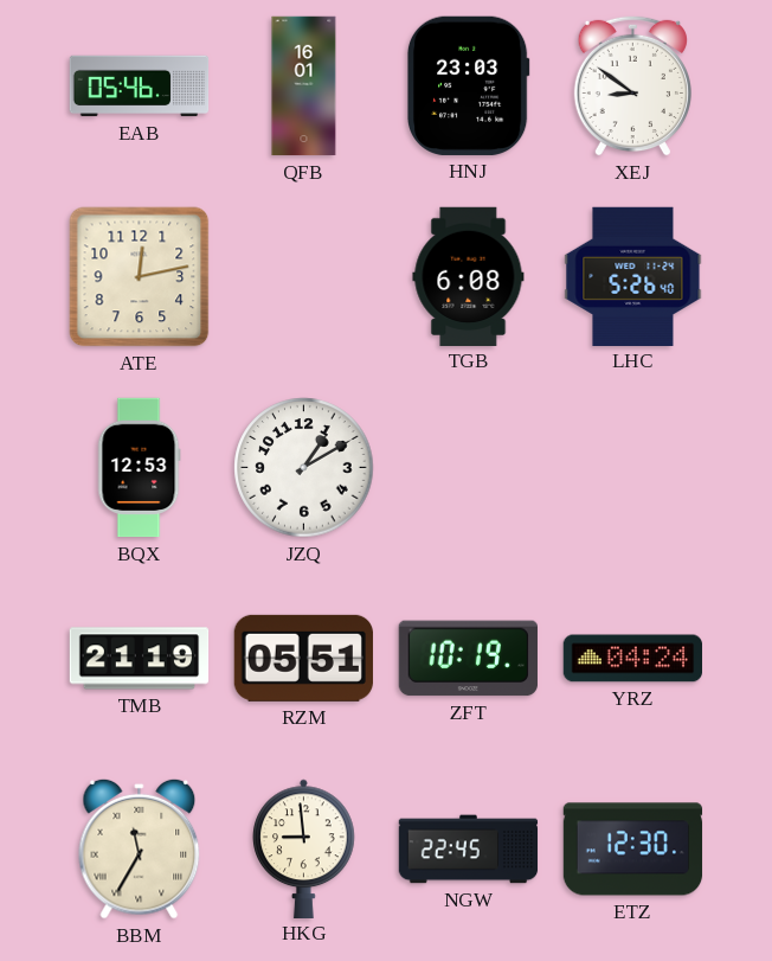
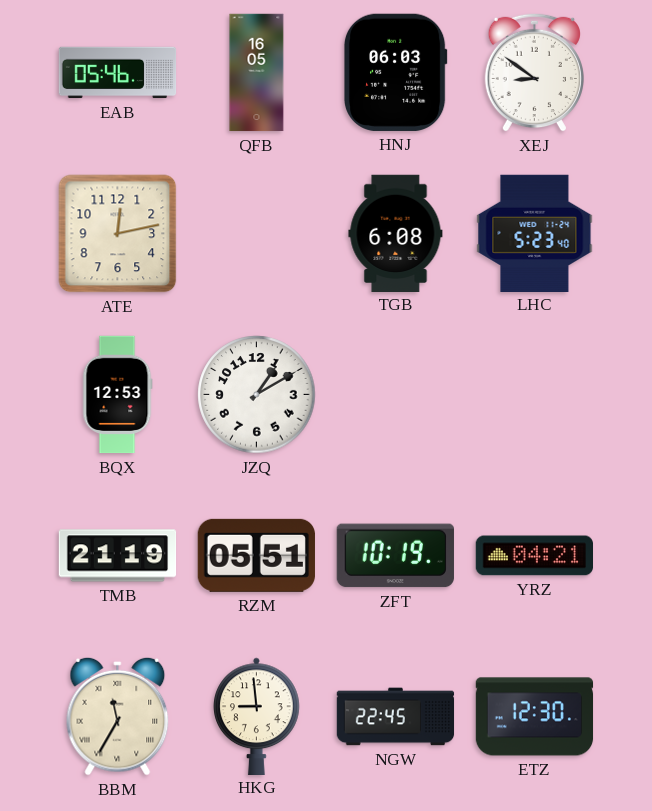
QFB: 16:01 -> 16:05 (257, 73)
HNJ: 23:03 -> 06:03 (395, 72)
LHC: 5:26 -> 5:23 (535, 233)
YRZ: 04:24 -> 04:21 (534, 556)
